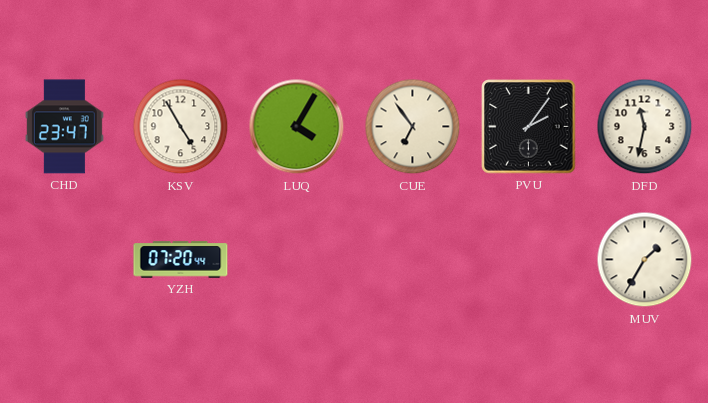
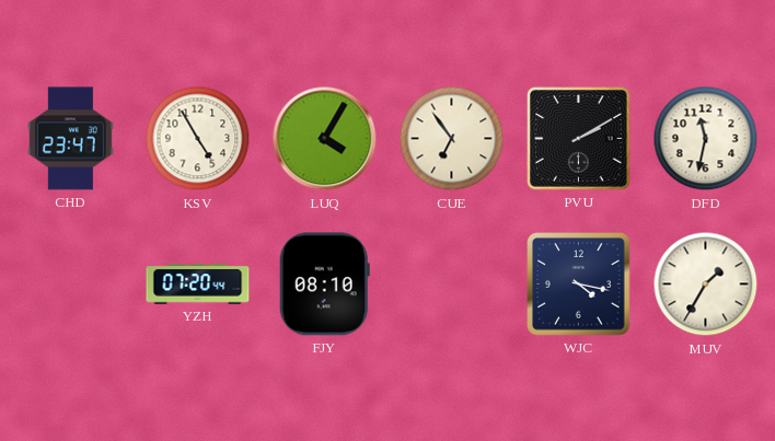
PVU: 2:06 -> 2:10 (579, 139)
FJY: none -> 08:10 (324, 285)
WJC: none -> 4:17 (579, 285)
